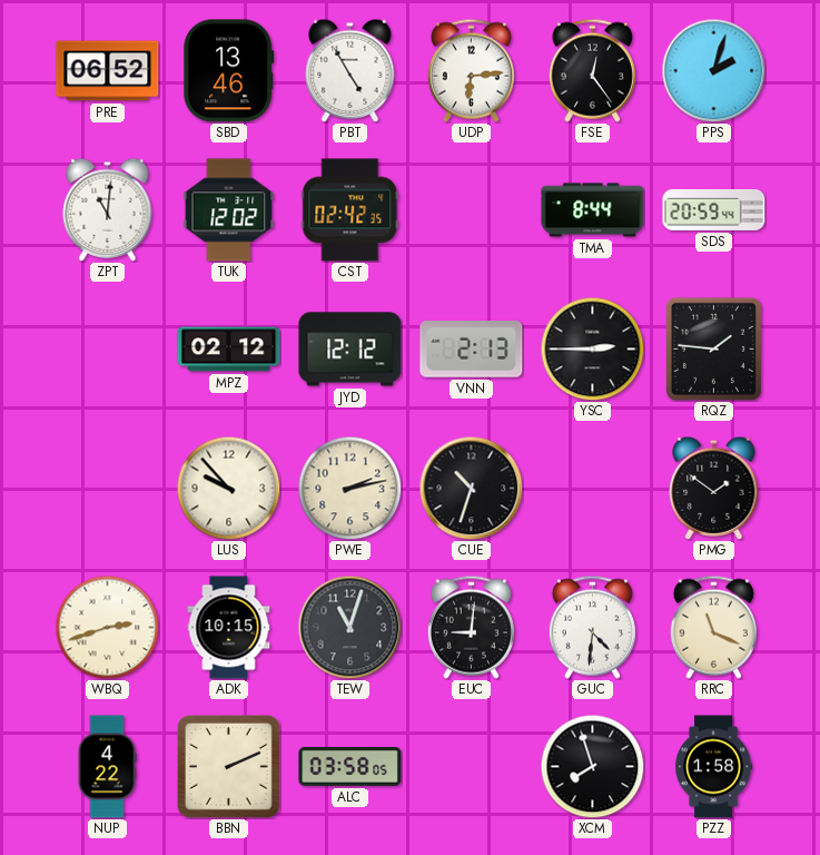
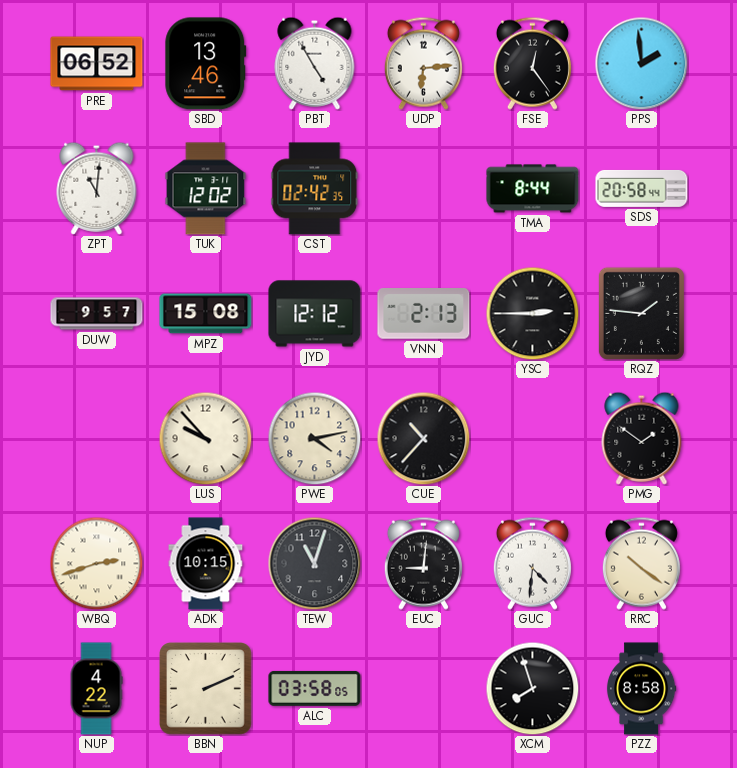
PPS: 2:03 -> 1:59 (641, 63)
SDS: 20:59 -> 20:58 (642, 188)
DUW: none -> 9:57 (97, 314)
MPZ: 02:12 -> 15:08 (206, 314)
PWE: 2:13 -> 4:13 (314, 438)
CUE: 10:33 -> 10:37 (423, 438)
RRC: 11:19 -> 10:21 (641, 563)
PZZ: 1:58 -> 8:58 (641, 689)
